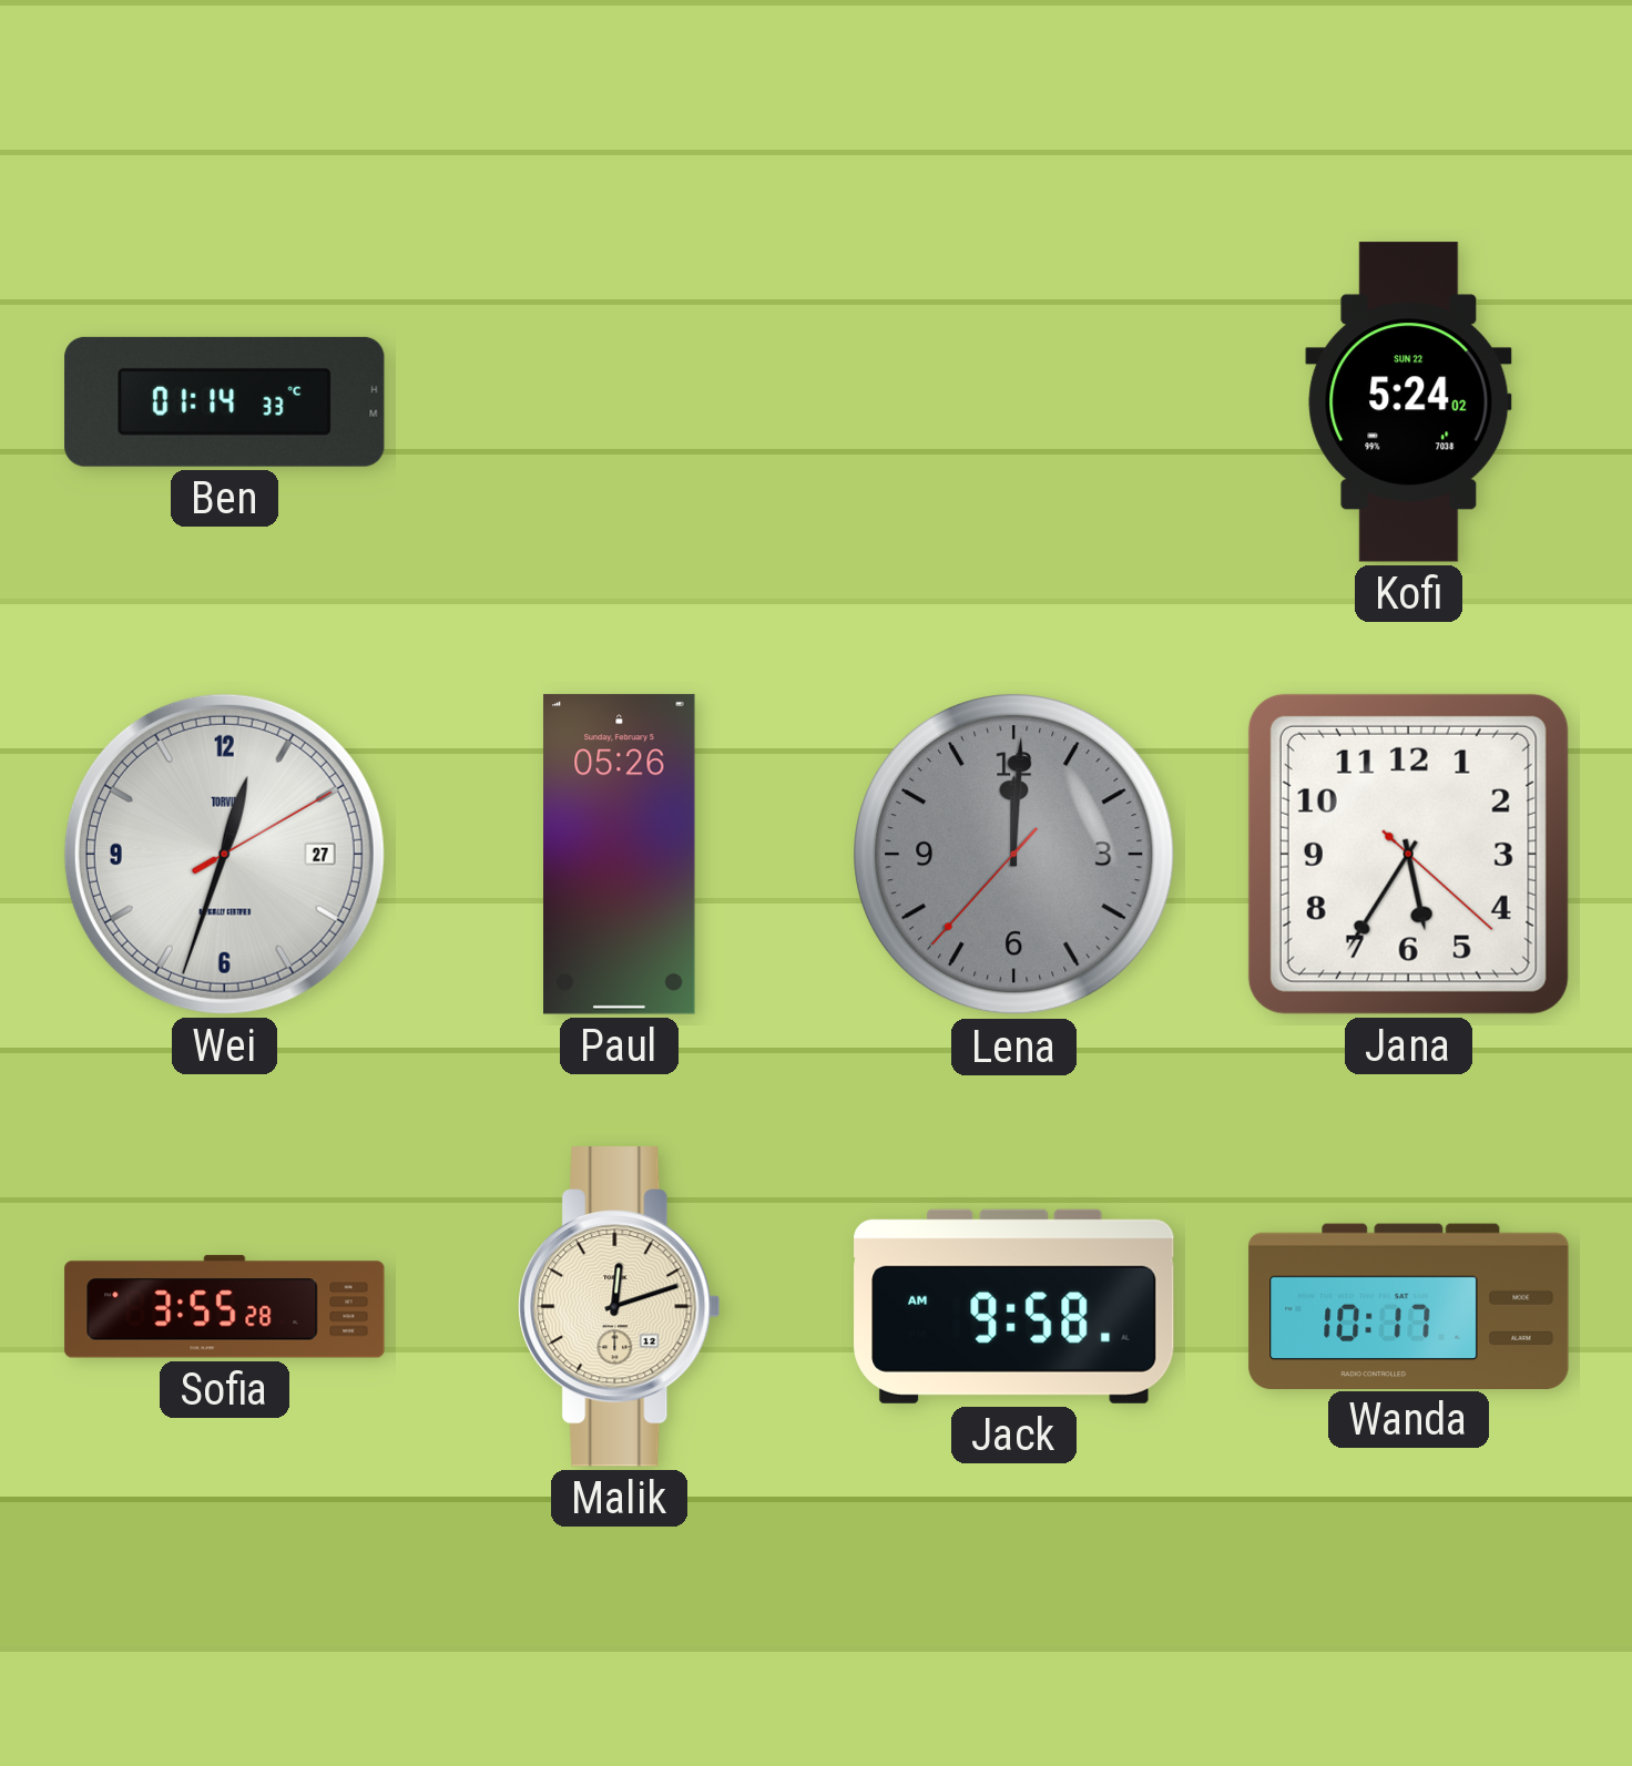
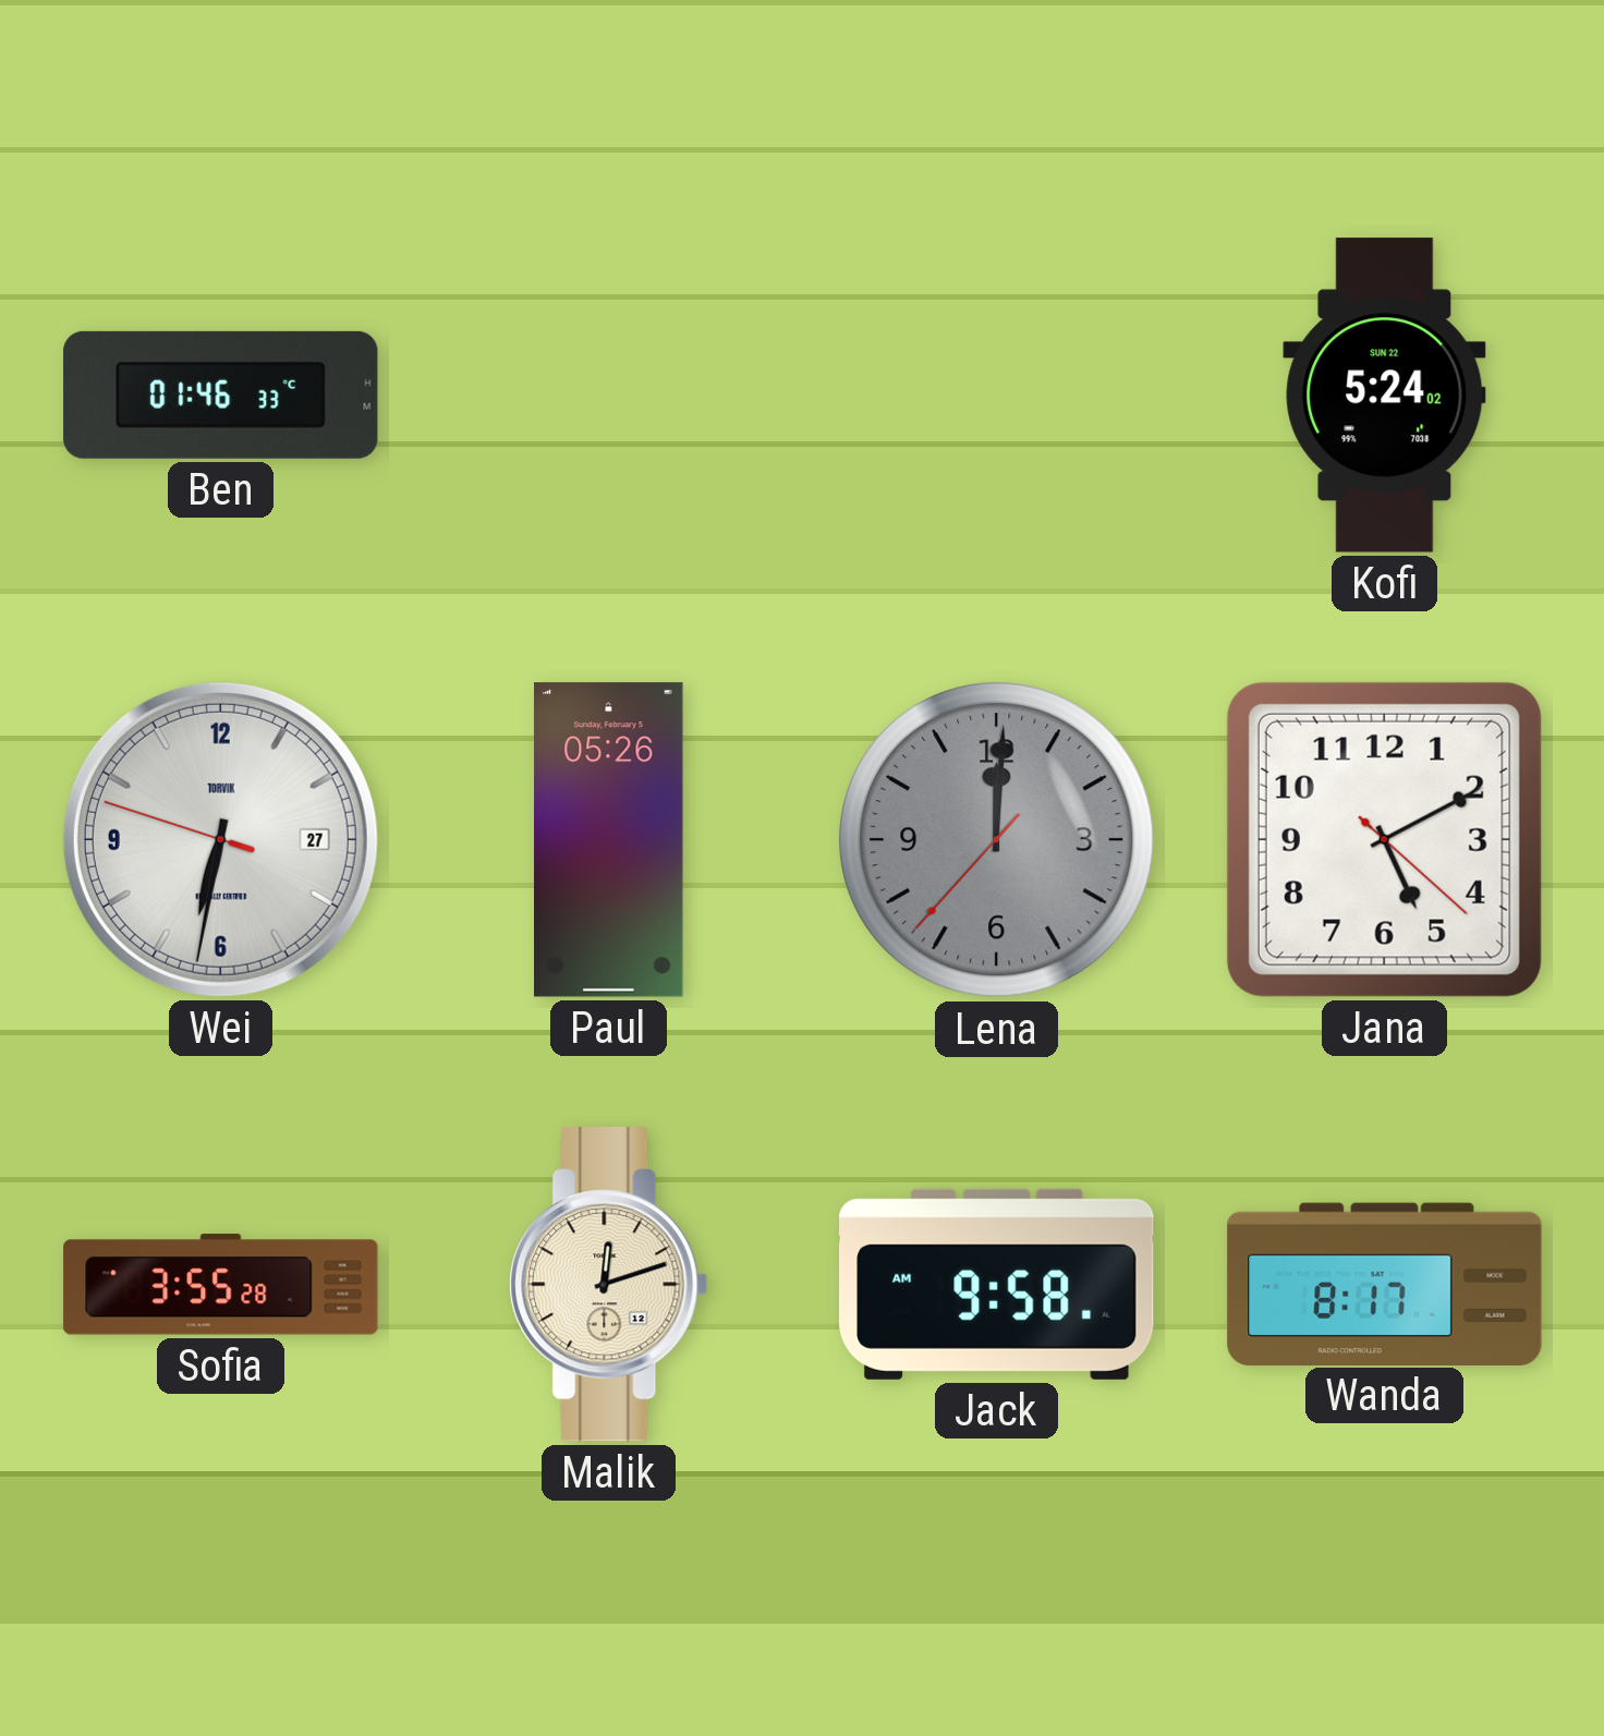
Ben: 01:14 -> 01:46 (221, 394)
Wei: 12:33 -> 6:31 (220, 839)
Jana: 5:35 -> 5:10 (1384, 839)
Wanda: 10:17 -> 8:17 (1385, 1284)
